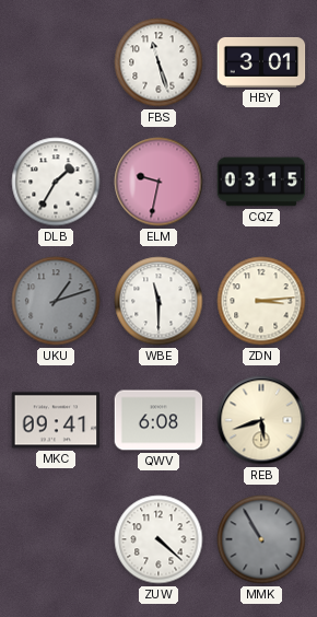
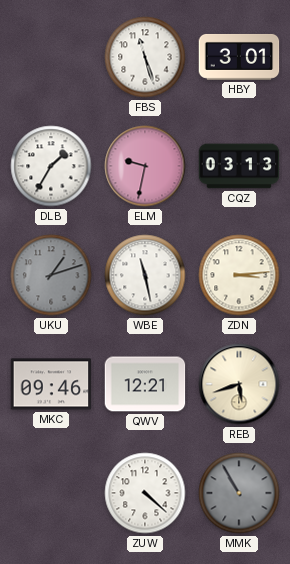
CQZ: 03:15 -> 03:13 (239, 166)
WBE: 11:30 -> 11:28 (145, 275)
MKC: 09:41 -> 09:46 (51, 384)
QWV: 6:08 -> 12:21 (145, 384)
